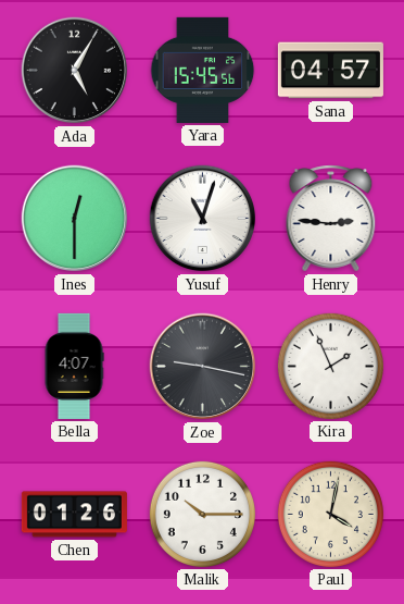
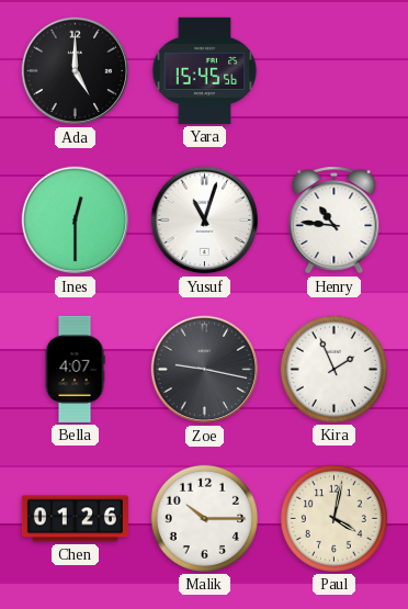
Ada: 5:05 -> 5:00 (76, 71)
Sana: 04:57 -> none (330, 71)
Henry: 2:46 -> 10:46 (335, 221)
